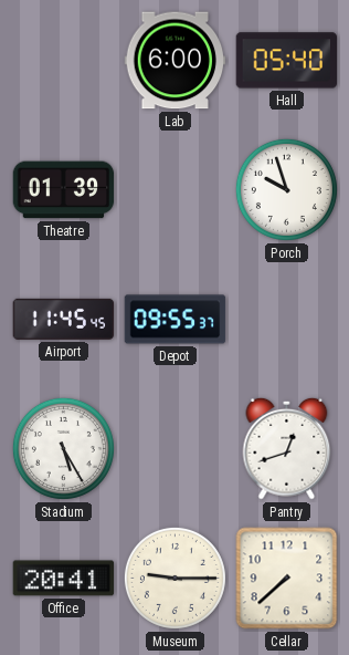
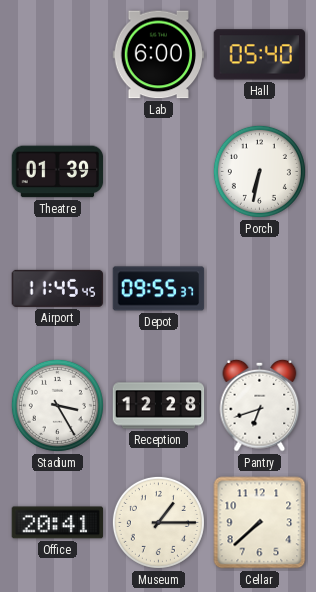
Porch: 9:57 -> 6:32 (259, 171)
Stadium: 5:25 -> 3:25 (57, 405)
Reception: none -> 12:28 (159, 406)
Pantry: 12:42 -> 6:42 (260, 405)
Museum: 9:15 -> 1:15 (158, 522)
